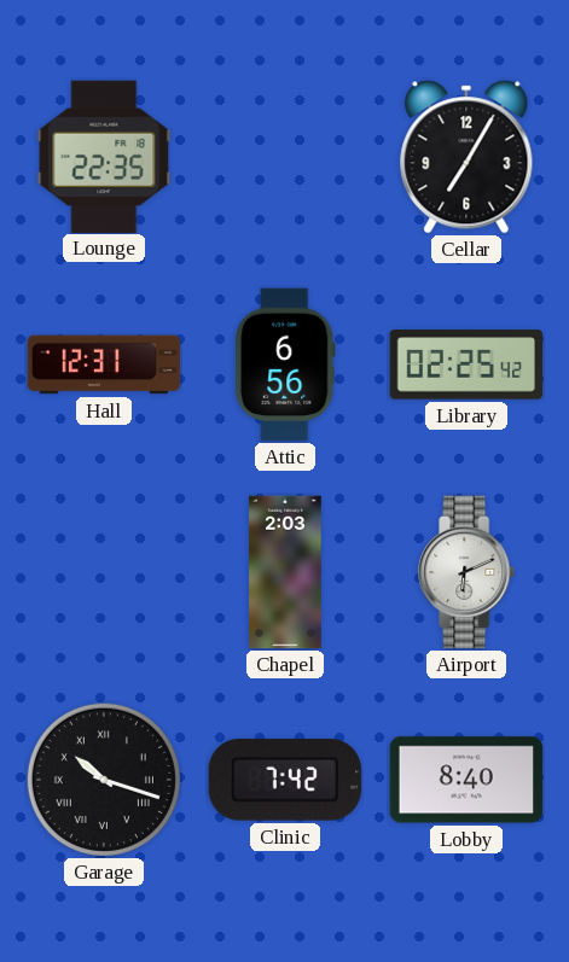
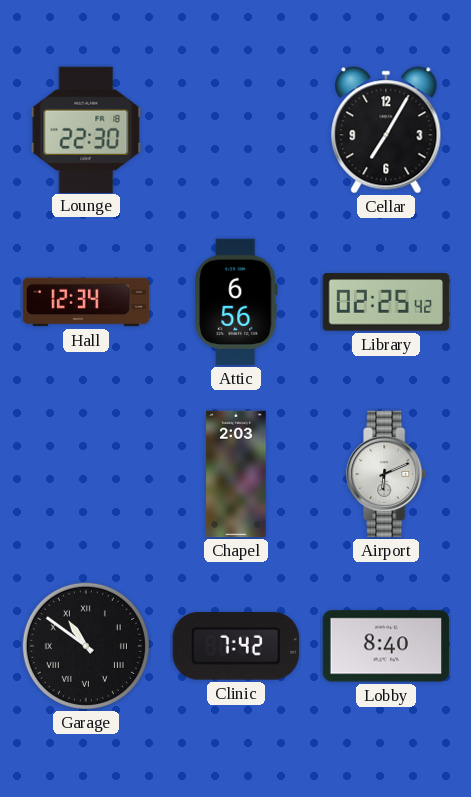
Lounge: 22:35 -> 22:30 (86, 129)
Hall: 12:31 -> 12:34 (86, 302)
Garage: 10:18 -> 10:51 (86, 646)
